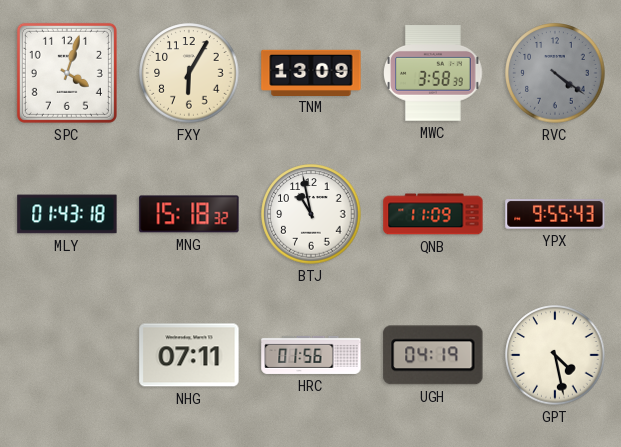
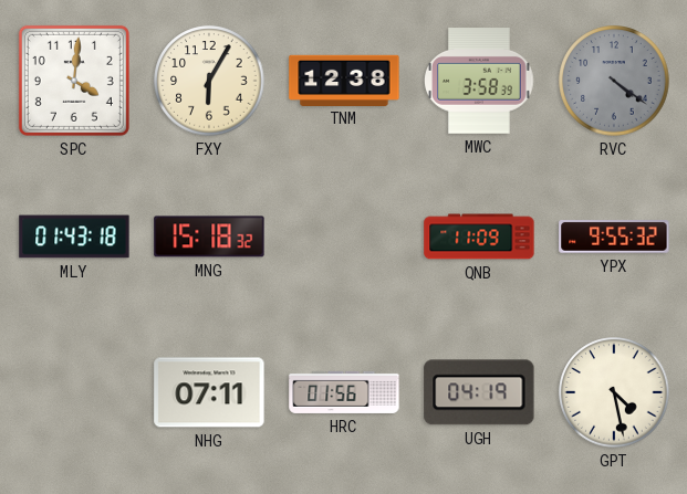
SPC: 4:03 -> 4:01 (74, 81)
TNM: 13:09 -> 12:38 (344, 80)
BTJ: 10:58 -> none (311, 214)
YPX: 9:55:43 -> 9:55:32 (614, 238)
